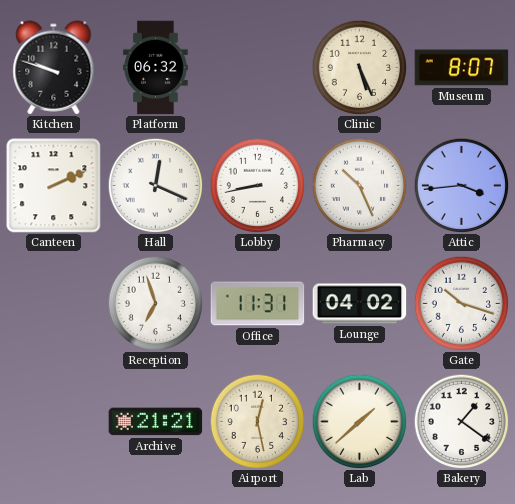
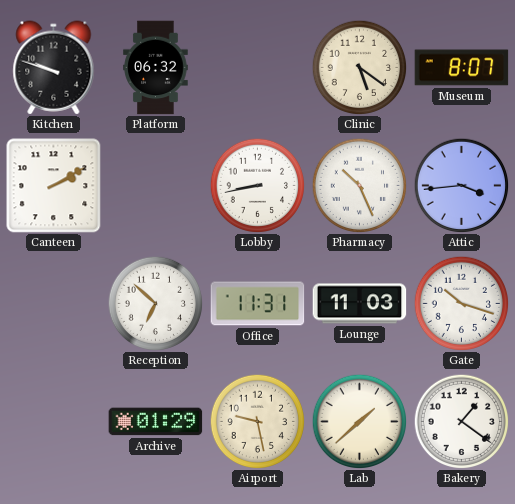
Clinic: 5:26 -> 5:21 (359, 67)
Canteen: 2:11 -> 2:10 (54, 186)
Hall: 12:19 -> none (155, 185)
Reception: 6:57 -> 6:52 (155, 303)
Lounge: 04:02 -> 11:03 (360, 304)
Archive: 21:21 -> 01:29 (156, 422)
Airport: 12:28 -> 9:28 (257, 421)
